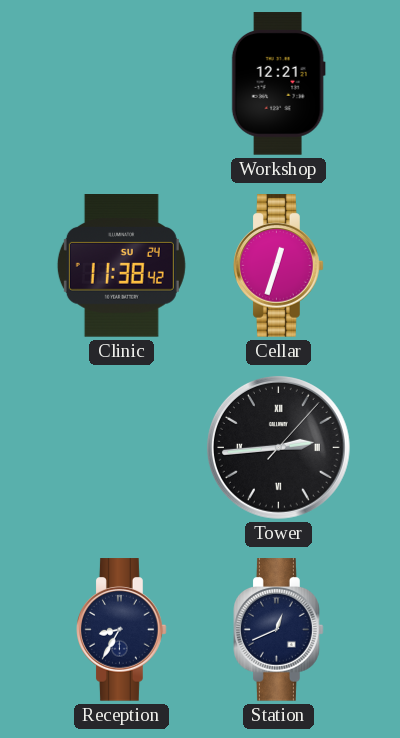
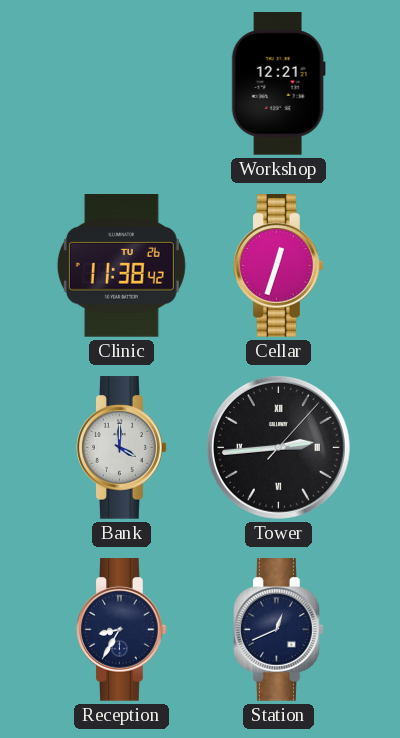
Clinic date: SU 24 -> TU 26 (121, 266)
Bank: none -> 4:00 (122, 448)
